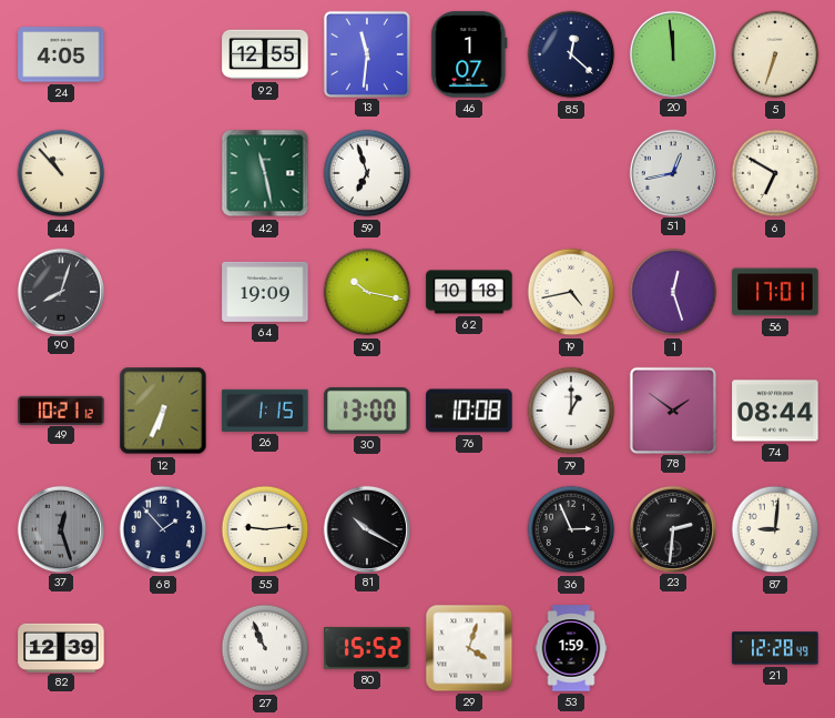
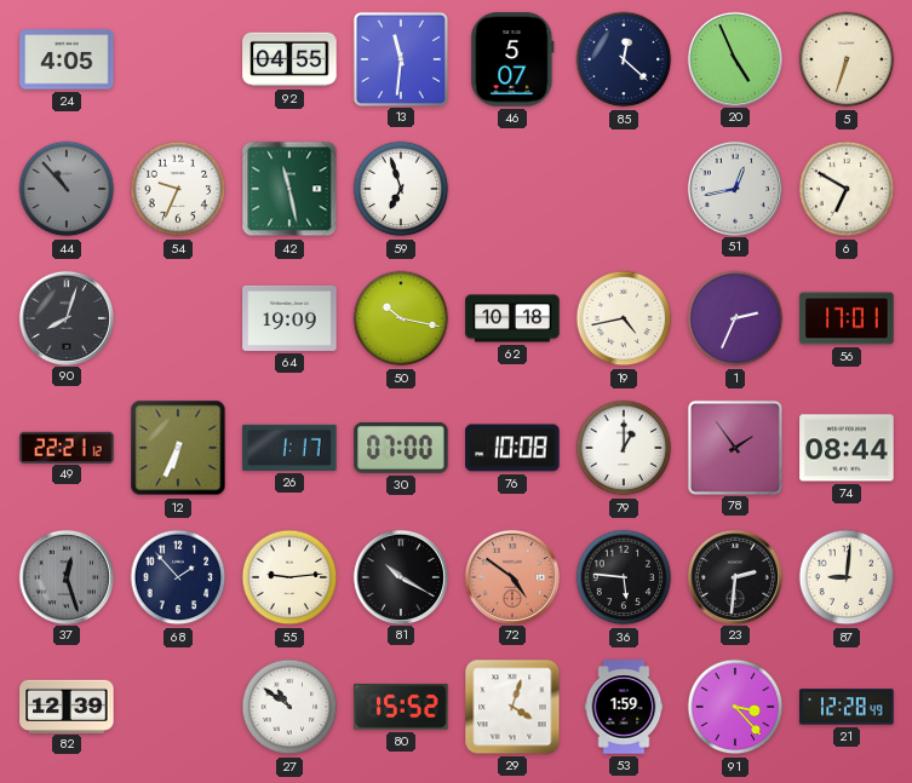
92: 12:55 -> 04:55 (289, 59)
46: 1:07 -> 5:07 (512, 59)
20: 11:59 -> 4:56 (734, 58)
44 dial: cream -> grey (67, 189)
54: none -> 9:34 (178, 189)
1: 12:27 -> 2:34 (735, 318)
49: 10:21 -> 22:21 (67, 447)
26: 1:15 -> 1:17 (289, 448)
30: 13:00 -> 07:00 (401, 448)
78: 1:51 -> 1:54 (734, 447)
72: none -> 4:51 (511, 576)
36: 2:56 -> 5:46 (624, 577)
27: 10:56 -> 10:51 (289, 707)
91: none -> 3:23 (735, 707)
